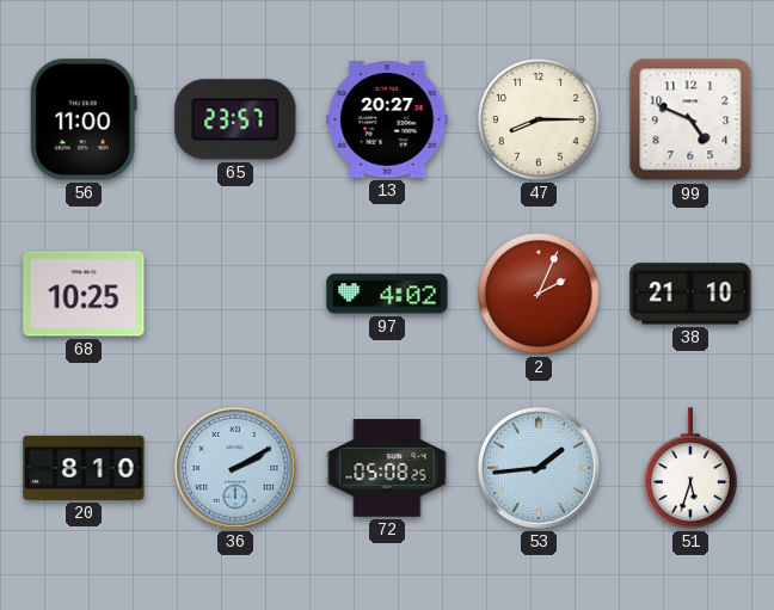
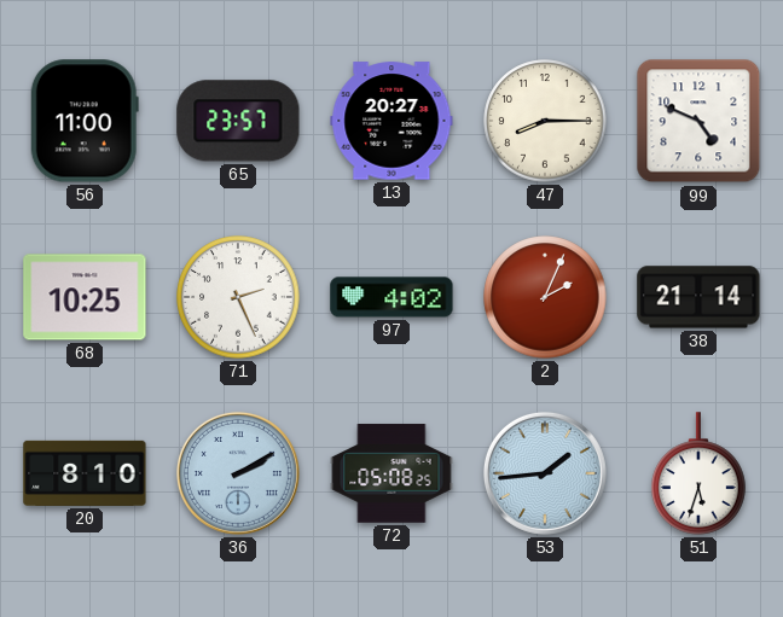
71: none -> 2:26 (238, 297)
38: 21:10 -> 21:14 (698, 297)
